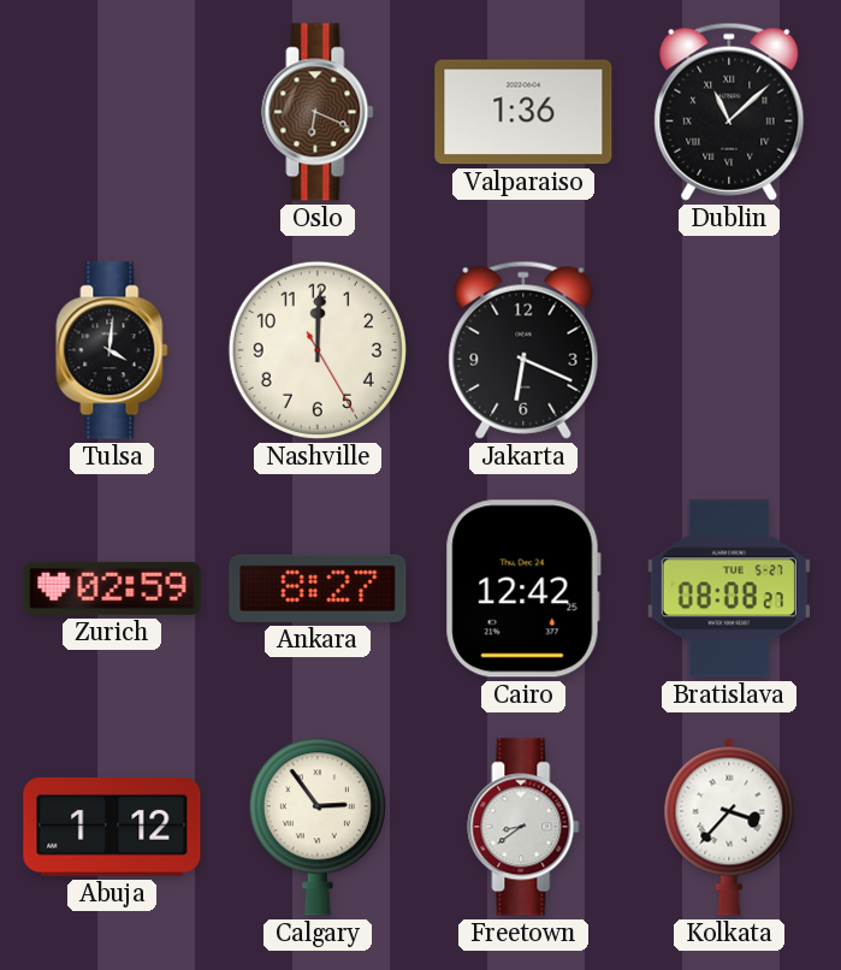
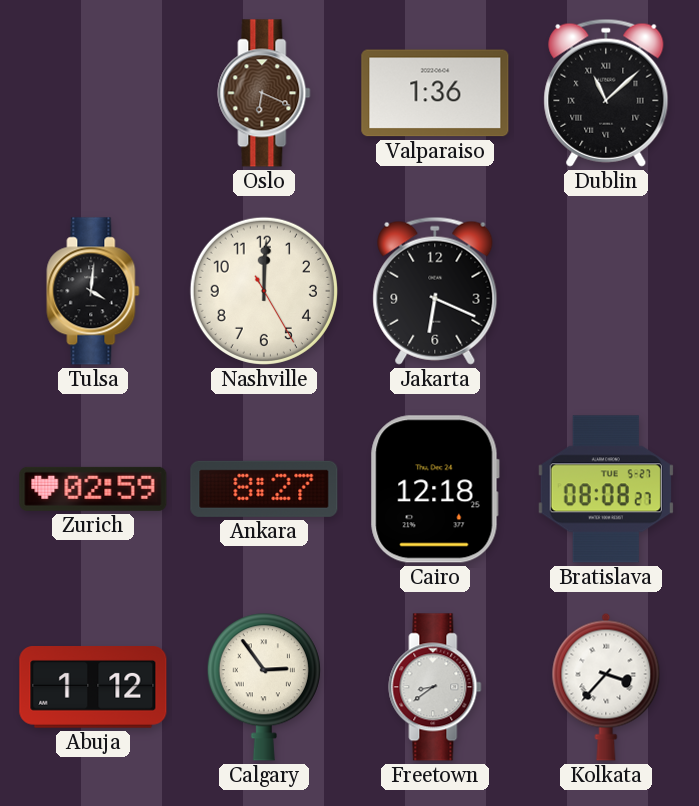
Cairo: 12:42 -> 12:18 (435, 489)
